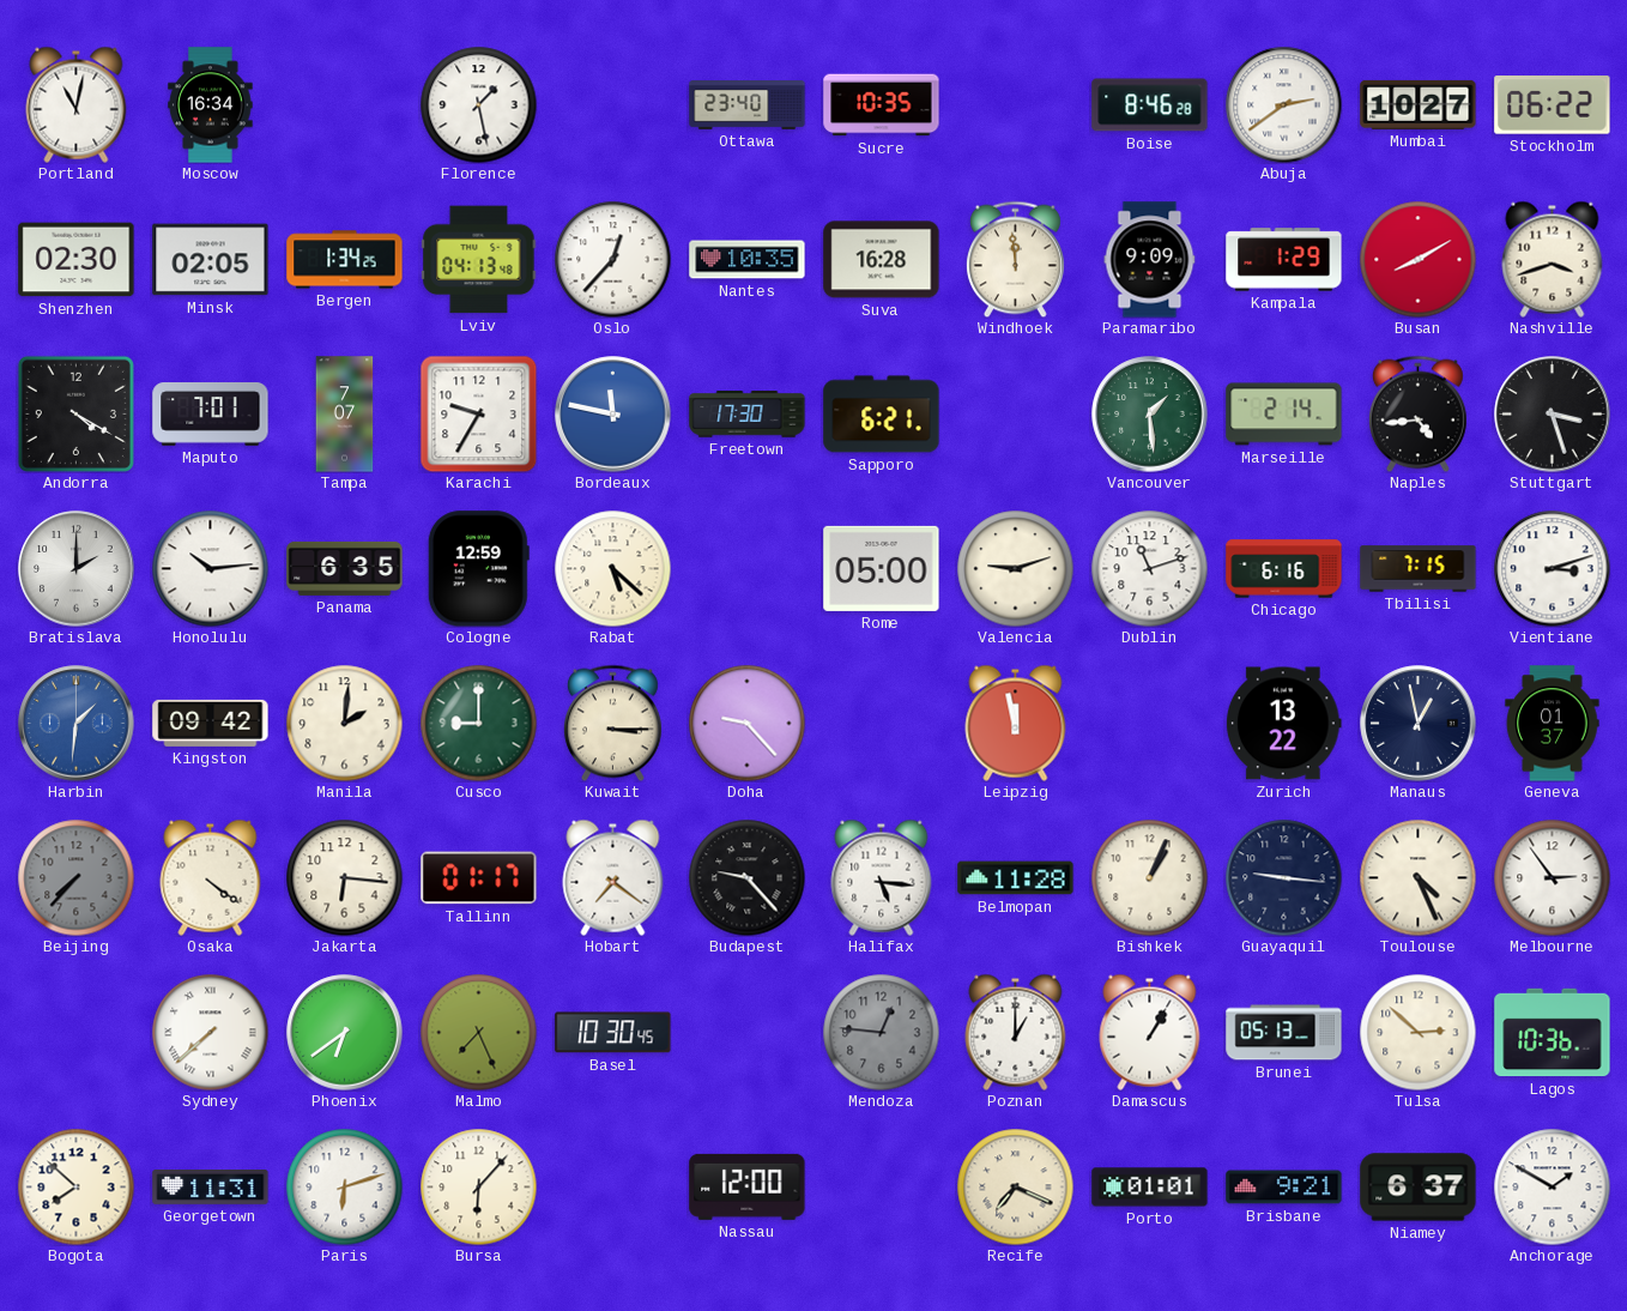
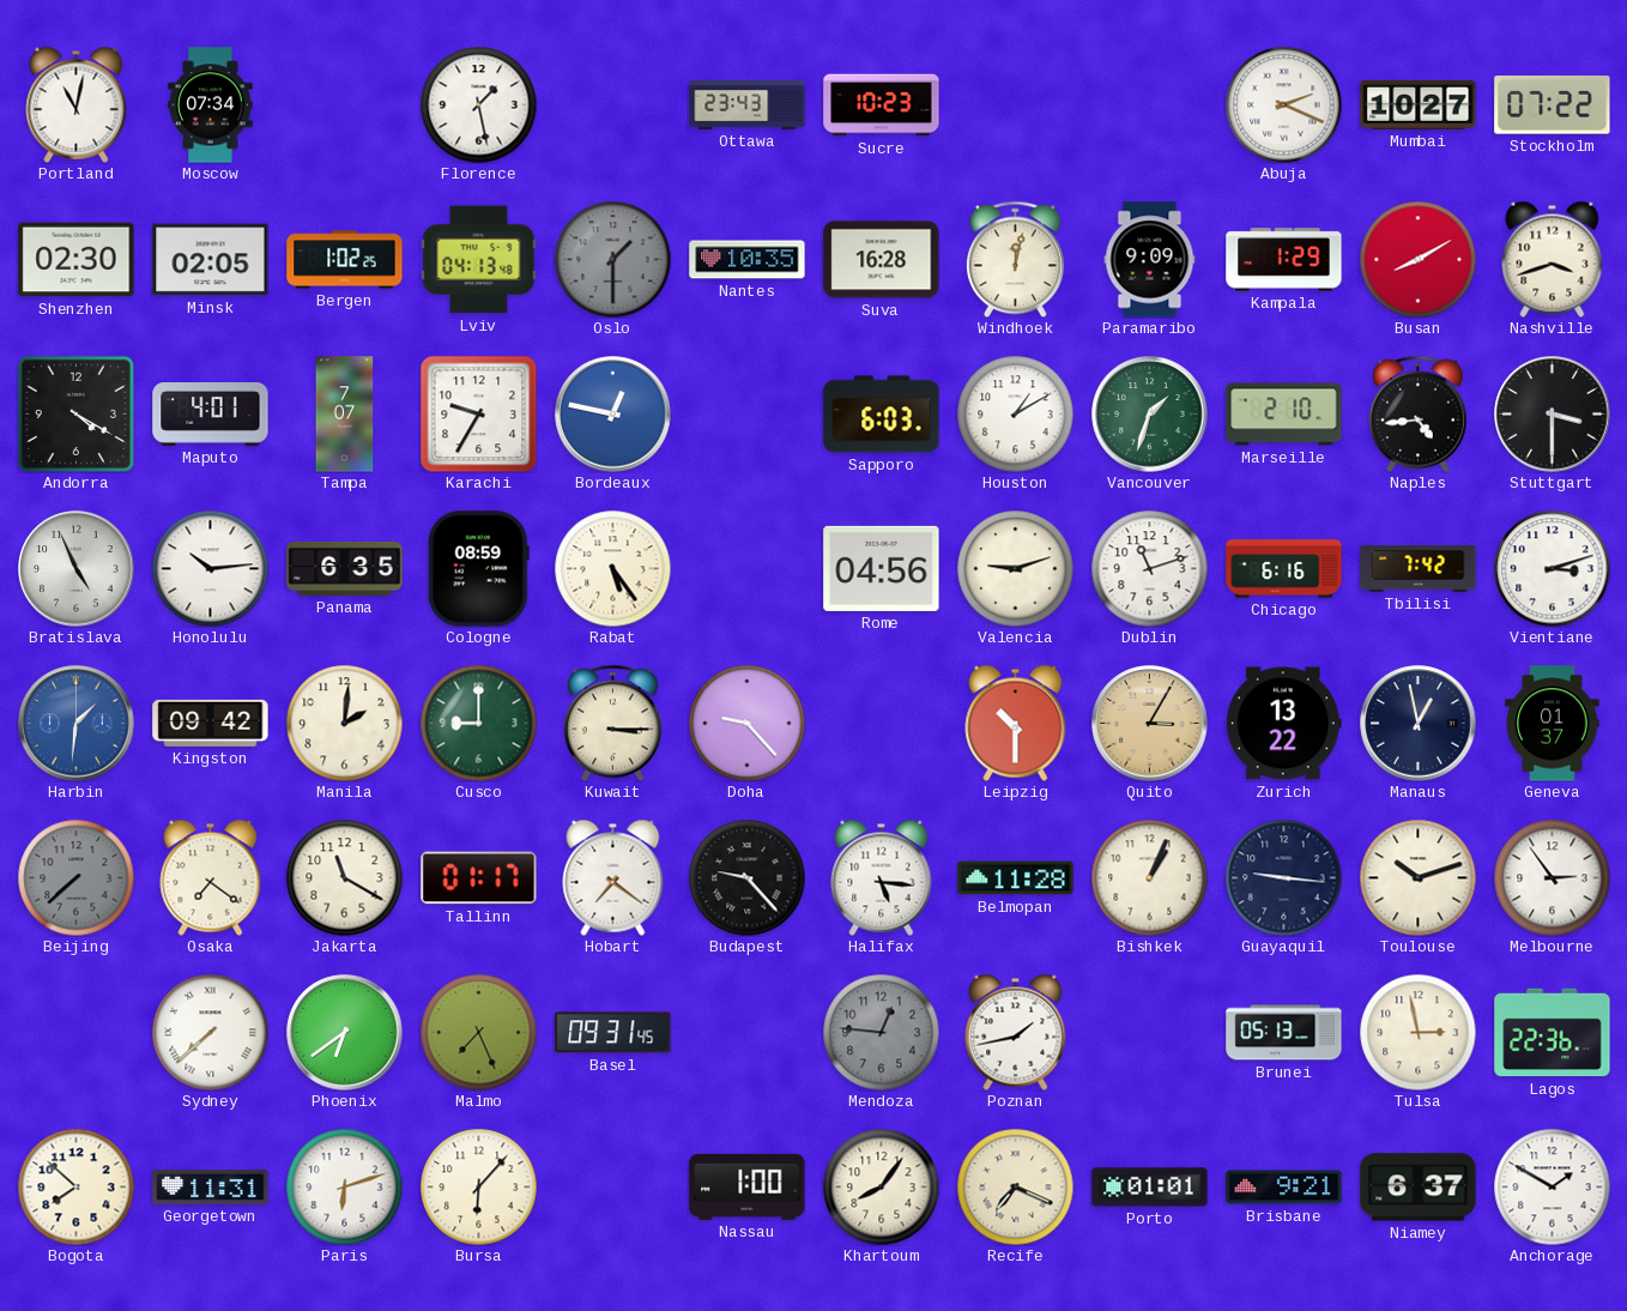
Moscow: 16:34 -> 07:34 (211, 105)
Ottawa: 23:40 -> 23:43 (748, 105)
Sucre: 10:35 -> 10:23 (882, 105)
Boise: 8:46 -> none (1150, 105)
Abuja: 2:39 -> 2:19 (1283, 104)
Stockholm: 06:22 -> 07:22 (1553, 105)
Bergen: 1:34 -> 1:02 (345, 260)
Oslo: 12:37 -> 1:30 (612, 259)
Oslo dial: white -> grey (612, 259)
Windhoek: 11:59 -> 12:02 (1015, 259)
Maputo: 7:01 -> 4:01 (211, 415)
Bordeaux: 11:47 -> 12:47 (613, 415)
Freetown: 17:30 -> none (748, 415)
Sapporo: 6:21 -> 6:03 (882, 415)
Houston: none -> 1:10 (1015, 413)
Vancouver: 1:29 -> 1:33 (1150, 415)
Marseille: 2:14 -> 2:10 (1284, 415)
Stuttgart: 3:27 -> 3:30 (1553, 415)
Bratislava: 2:00 -> 4:56 (77, 569)
Cologne: 12:59 -> 08:59 (478, 569)
Rabat: 5:22 -> 5:24 (612, 568)
Rome: 05:00 -> 04:56 (882, 568)
Tbilisi: 7:15 -> 7:42 (1419, 569)
Leipzig: 11:58 -> 10:30 (1016, 723)
Quito: none -> 3:05 (1150, 724)
Beijing: 7:37 -> 7:38 (75, 877)
Osaka: 4:21 -> 7:21 (211, 877)
Jakarta: 6:16 -> 11:20 (344, 877)
Toulouse: 4:26 -> 10:12 (1417, 877)
Basel: 10:30 -> 09:31 (613, 1033)
Poznan: 1:00 -> 1:43 (1016, 1032)
Damascus: 1:05 -> none (1150, 1032)
Tulsa: 2:52 -> 2:58 (1417, 1032)
Lagos: 10:36 -> 22:36 (1553, 1033)
Nassau: 12:00 -> 1:00 (748, 1186)
Khartoum: none -> 8:06 (881, 1186)
